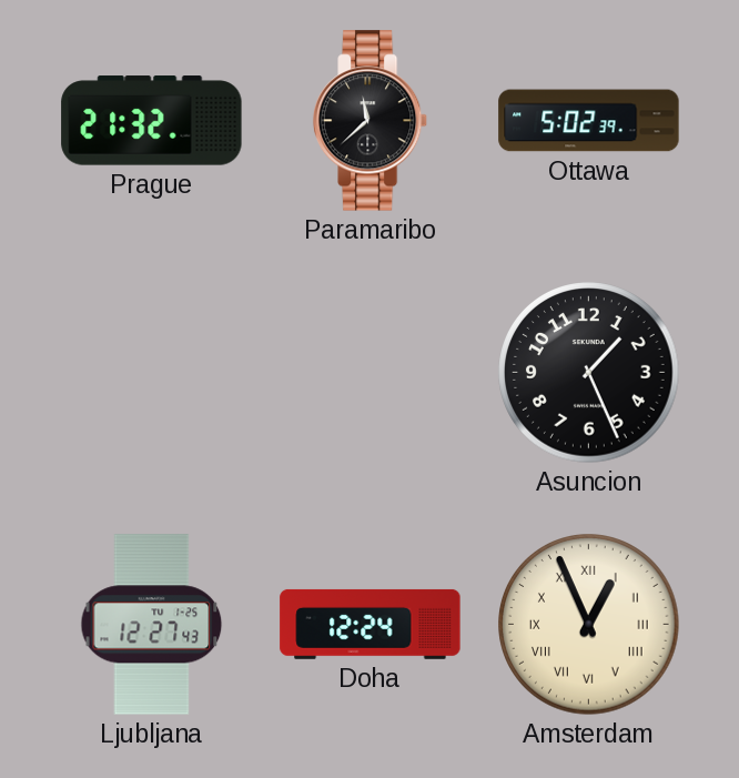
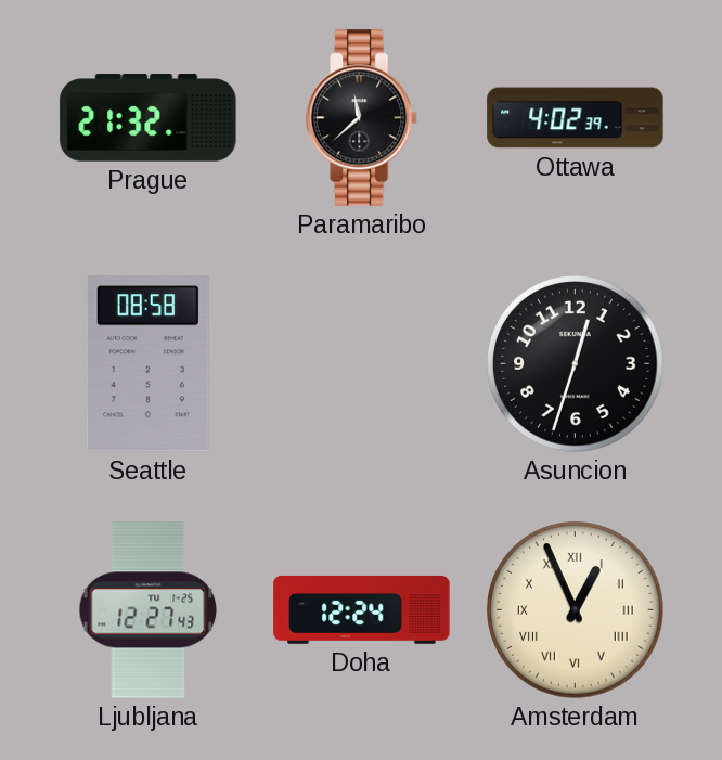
Ottawa: 5:02 -> 4:02 (576, 118)
Seattle: none -> 08:58 (147, 364)
Asuncion: 1:26 -> 12:33 (576, 364)
